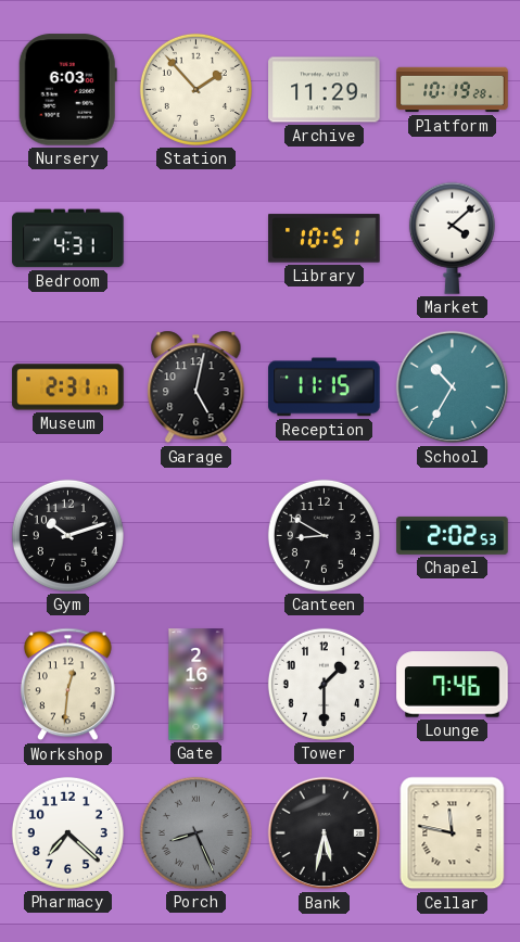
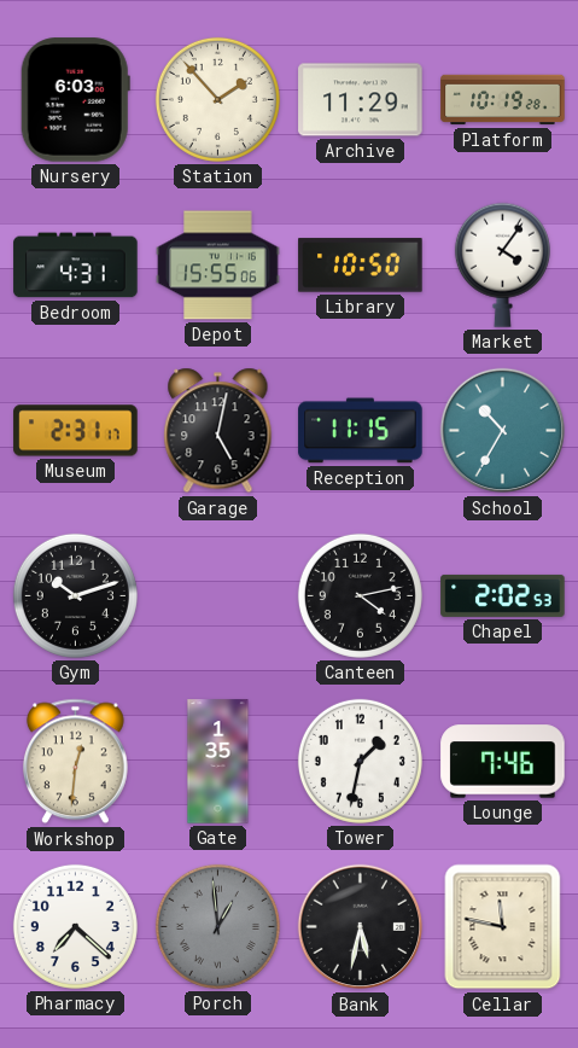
Depot: none -> 15:55 (218, 266)
Library: 10:51 -> 10:50 (361, 266)
Market: 4:08 -> 4:06 (502, 264)
Canteen: 8:50 -> 4:13 (360, 595)
Gate: 2:16 -> 1:35 (218, 762)
Tower: 1:30 -> 1:32 (360, 761)
Porch: 8:26 -> 12:59 (217, 926)
